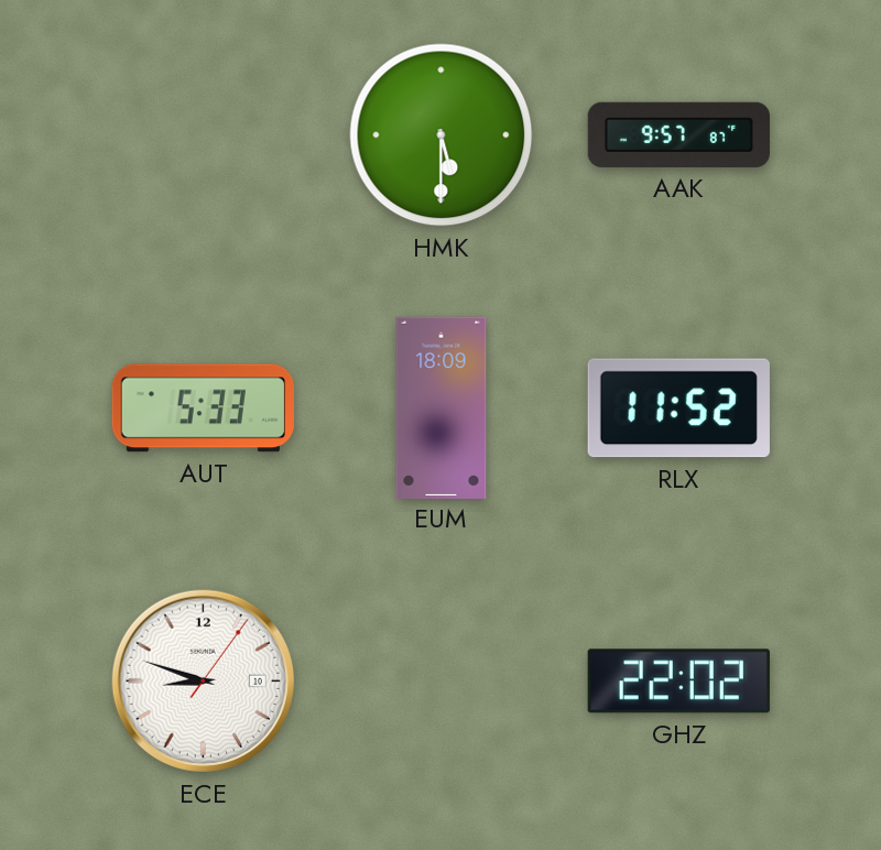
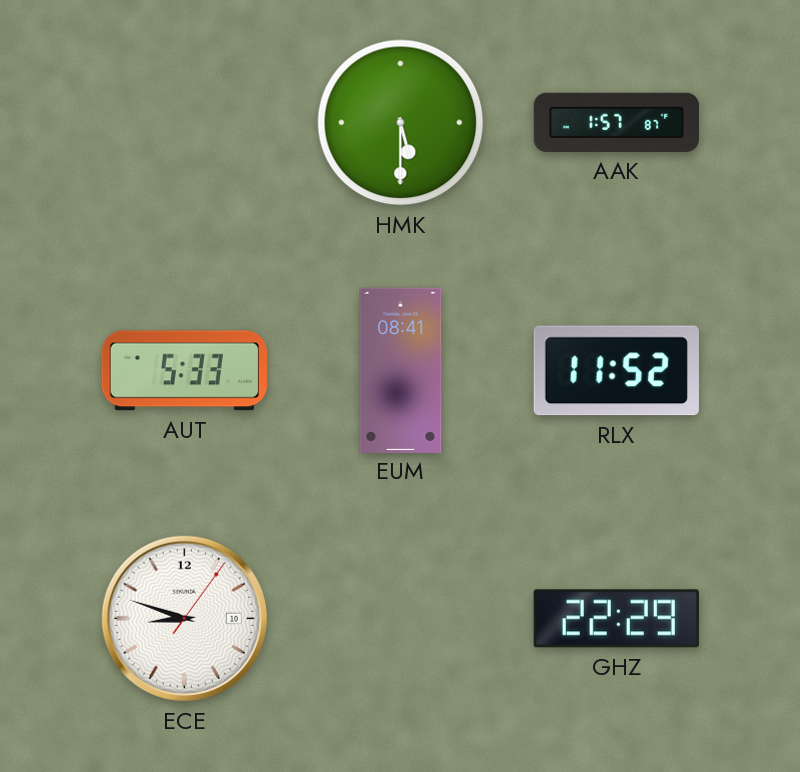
AAK: 9:57 -> 1:57 (616, 122)
EUM: 18:09 -> 08:41 (401, 370)
GHZ: 22:02 -> 22:29 (616, 619)
